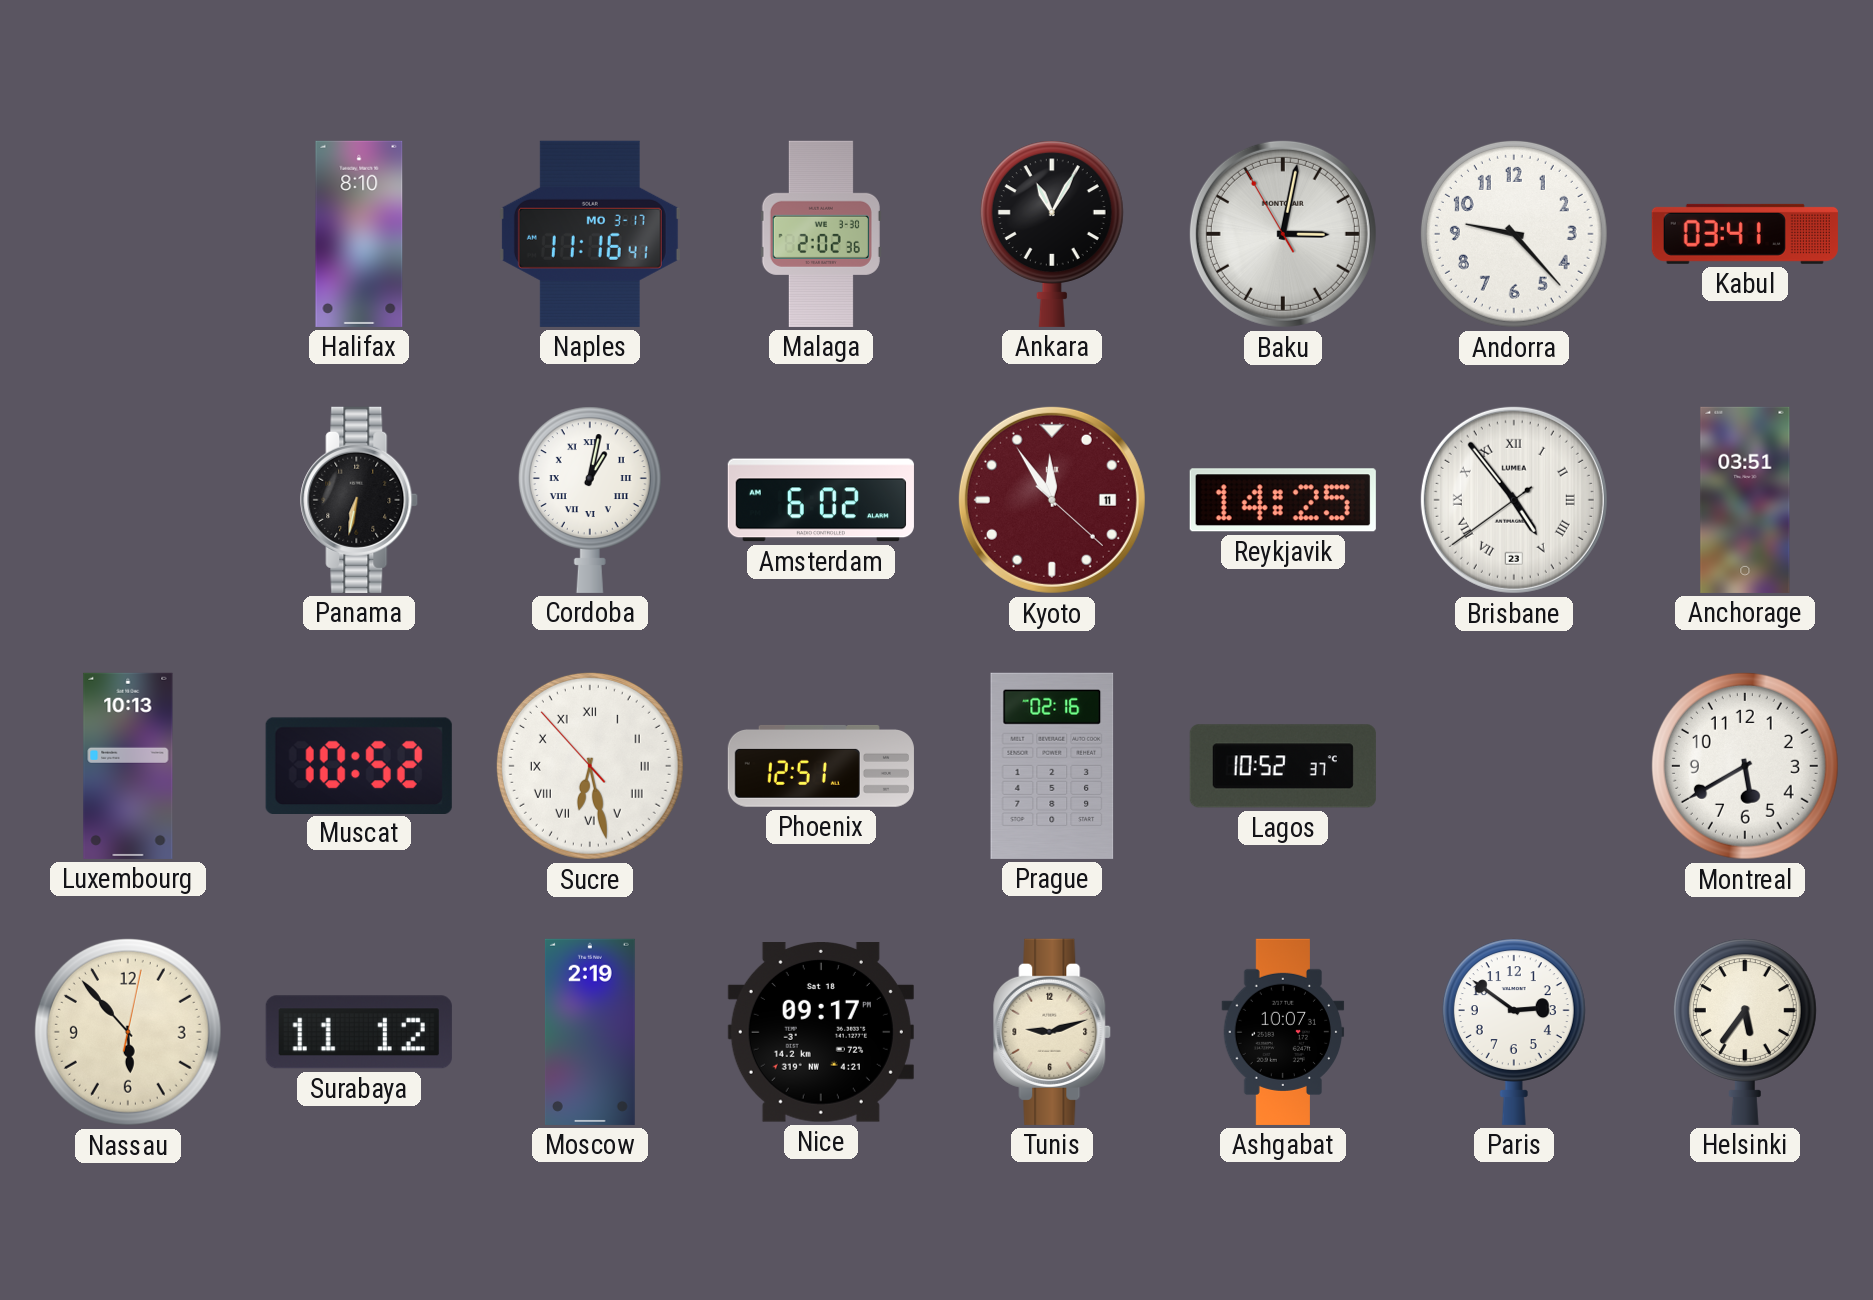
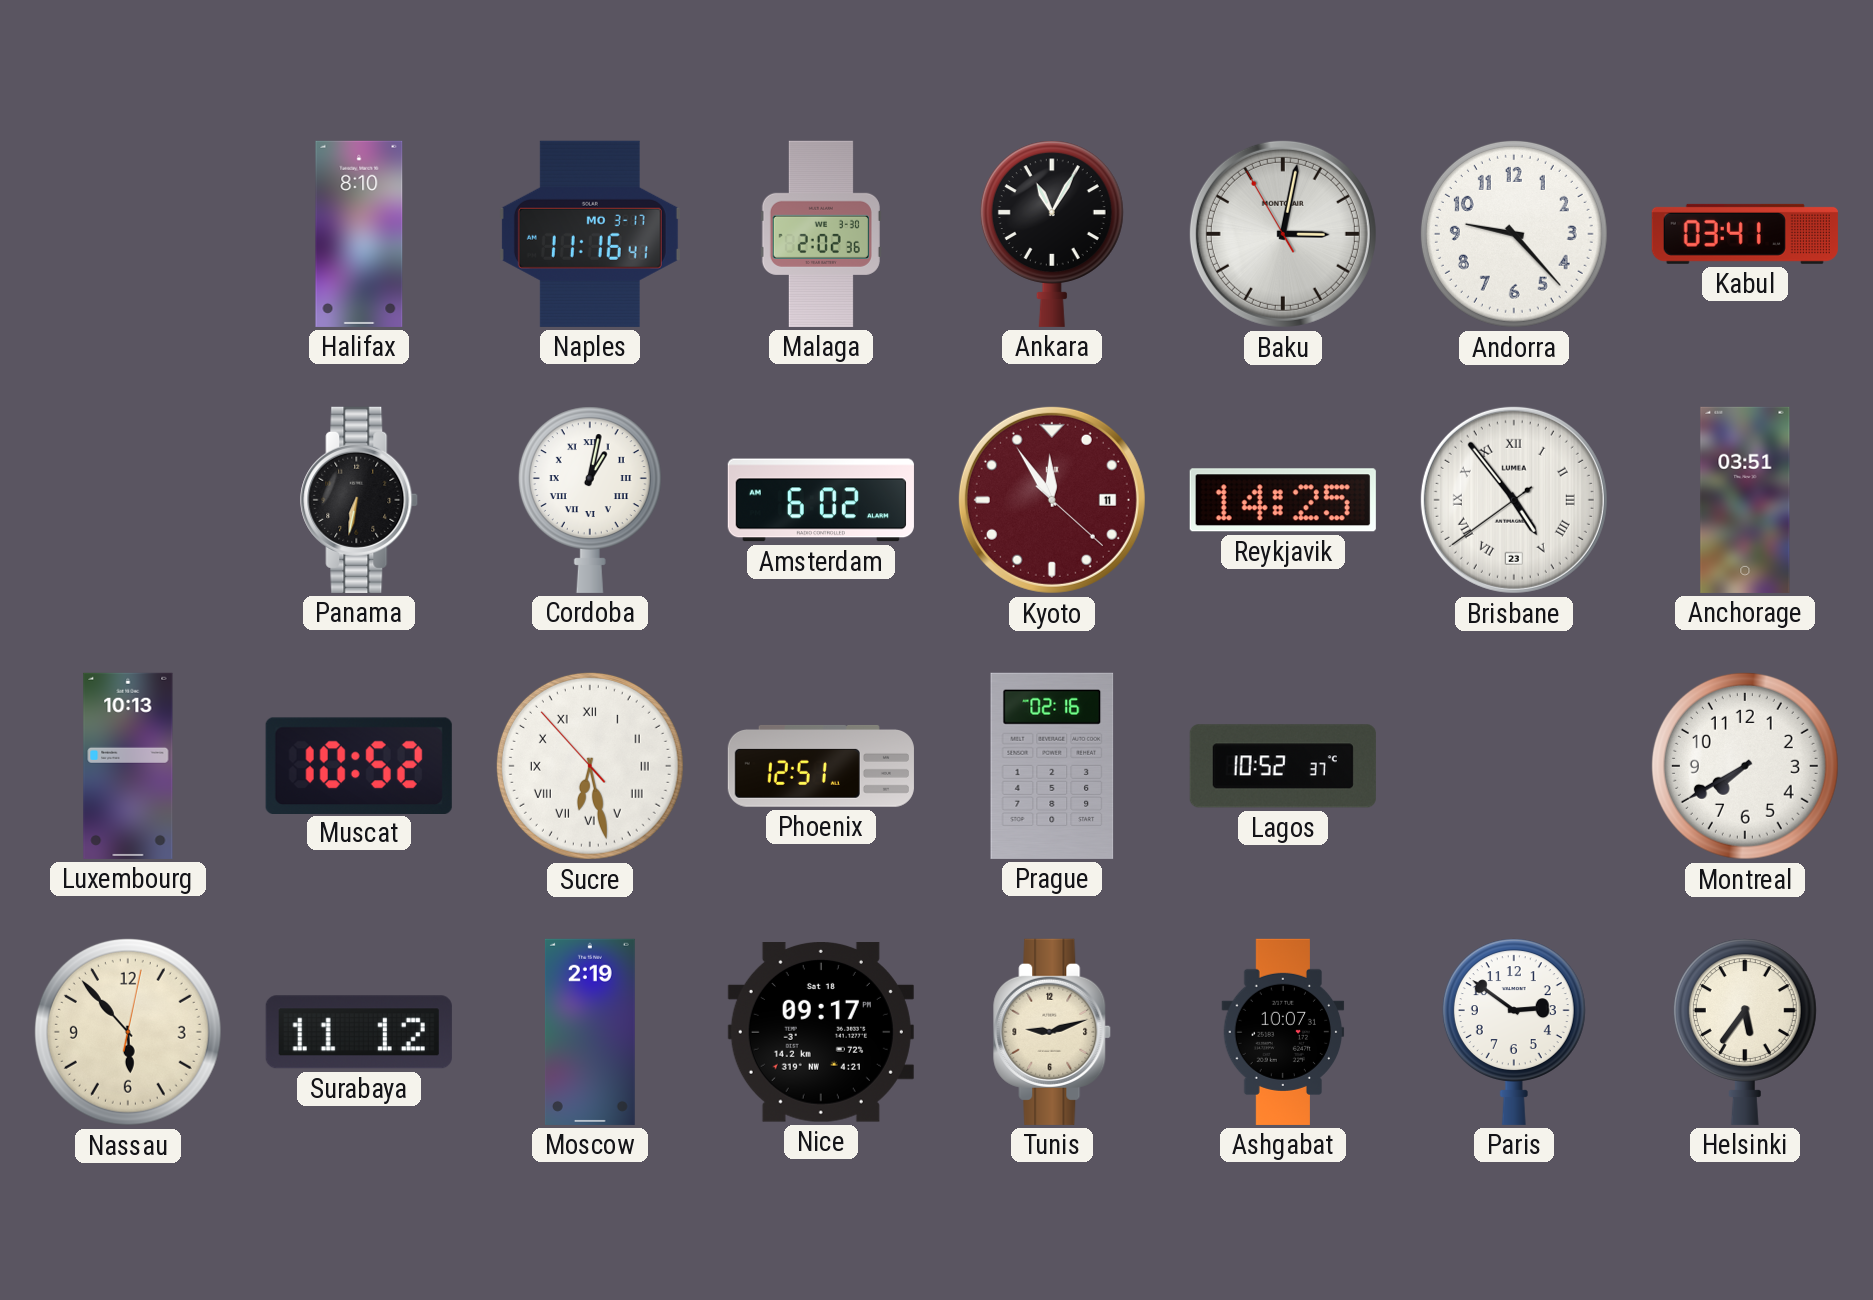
Montreal: 5:40 -> 7:40 (1745, 766)
